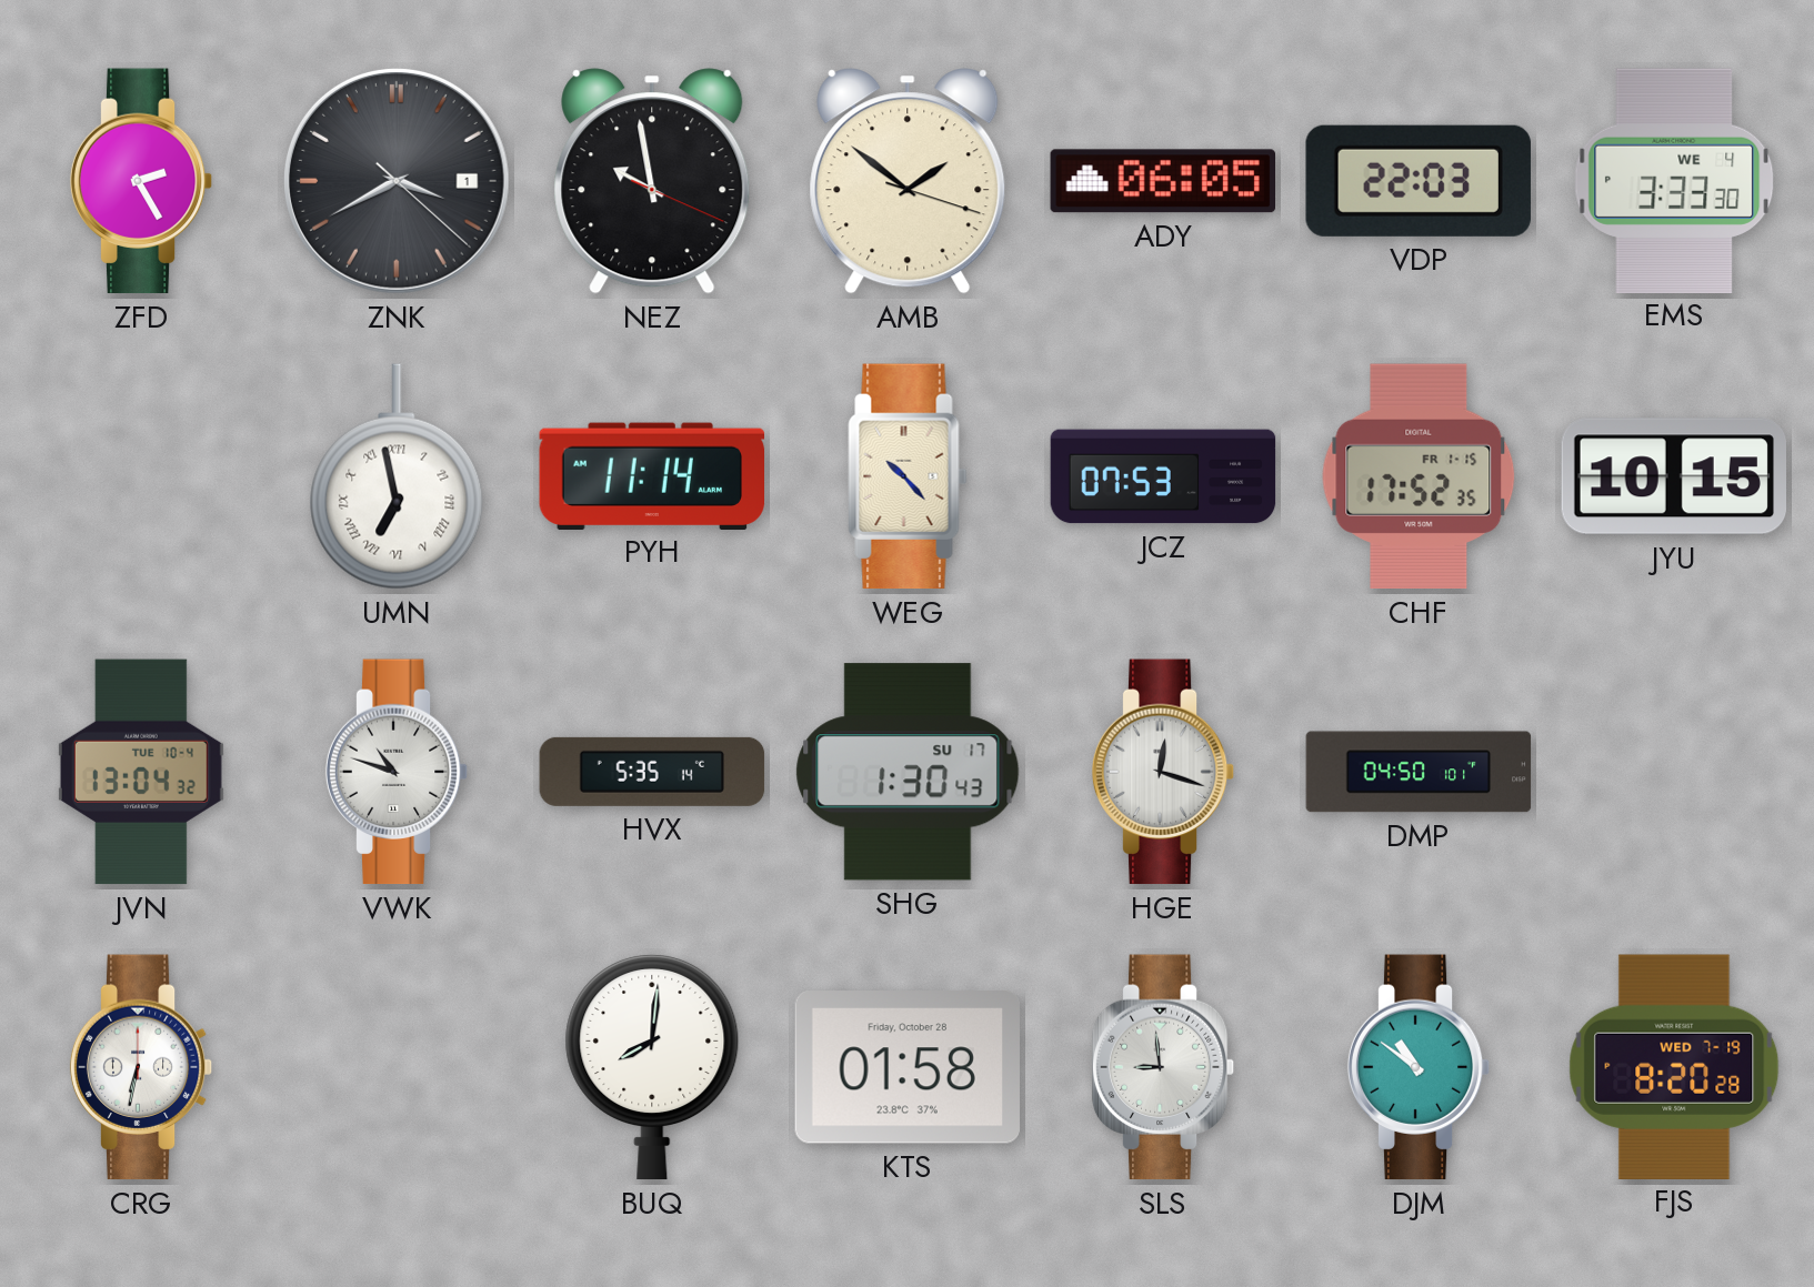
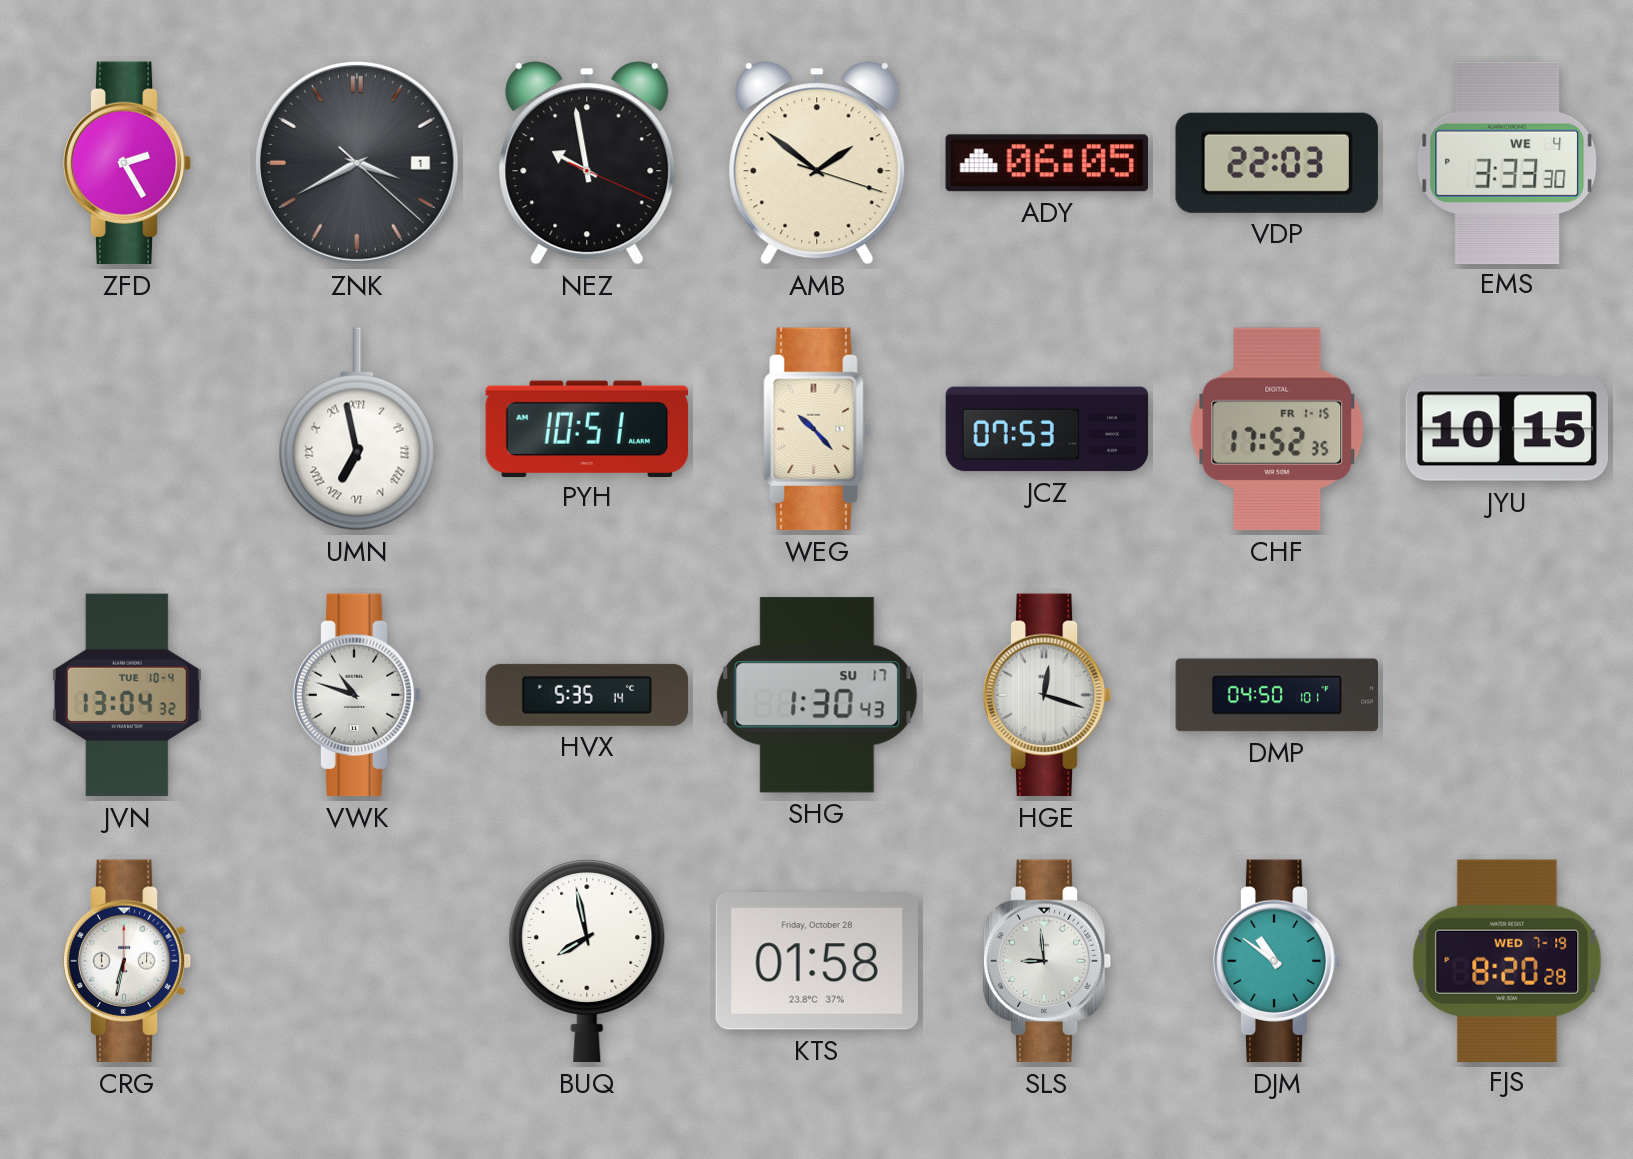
PYH: 11:14 -> 10:51 (587, 428)
BUQ: 8:01 -> 7:58 (587, 961)
